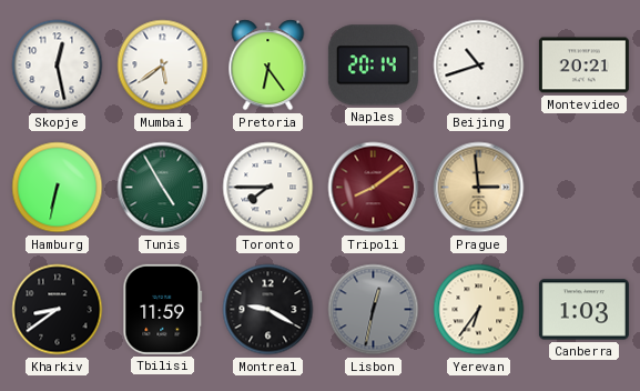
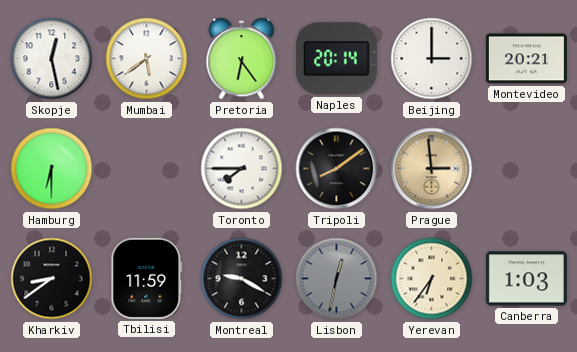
Beijing: 10:42 -> 3:00 (432, 59)
Hamburg: 6:32 -> 6:30 (52, 169)
Tunis: 4:55 -> none (163, 188)
Tripoli dial: burgundy -> black (337, 169)
